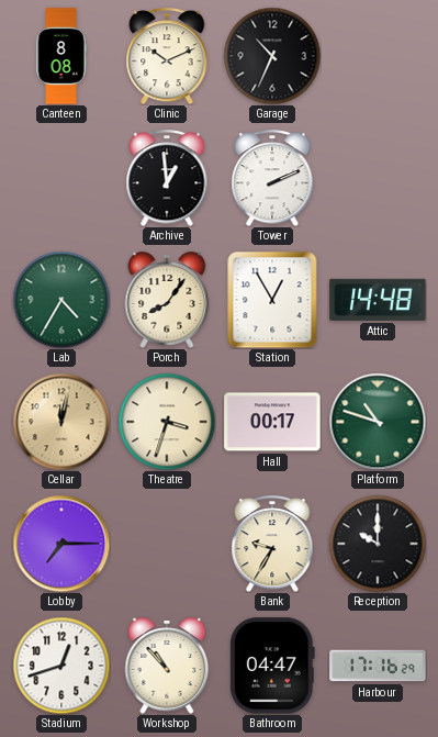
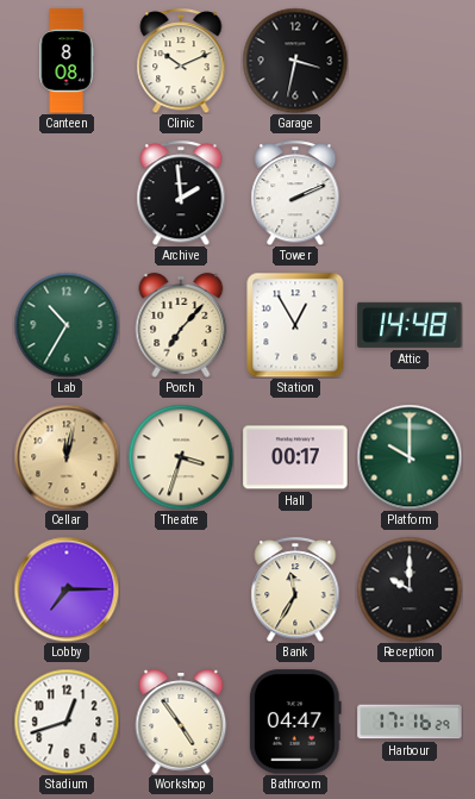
Garage: 10:34 -> 3:32 (295, 61)
Archive: 12:59 -> 1:59 (181, 193)
Lab: 4:35 -> 10:35 (67, 325)
Porch: 8:06 -> 7:07 (181, 325)
Platform: 10:48 -> 10:00 (410, 457)
Bank: 9:35 -> 11:35 (295, 589)
Workshop: 10:53 -> 4:54 (181, 722)
